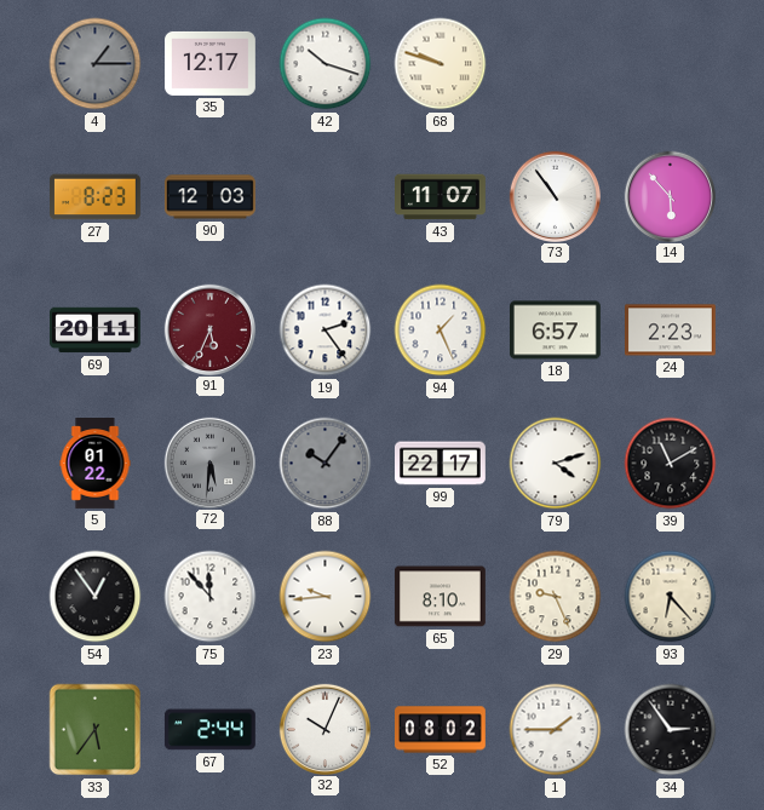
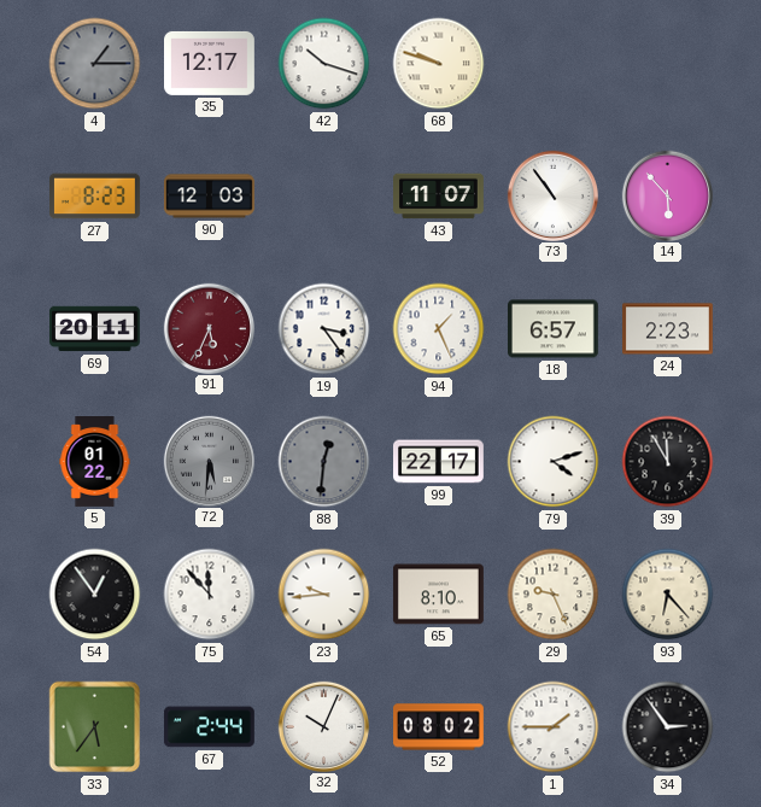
19: 2:24 -> 3:24 (324, 329)
88: 10:06 -> 12:31 (324, 462)
39: 11:10 -> 11:55 (668, 462)
